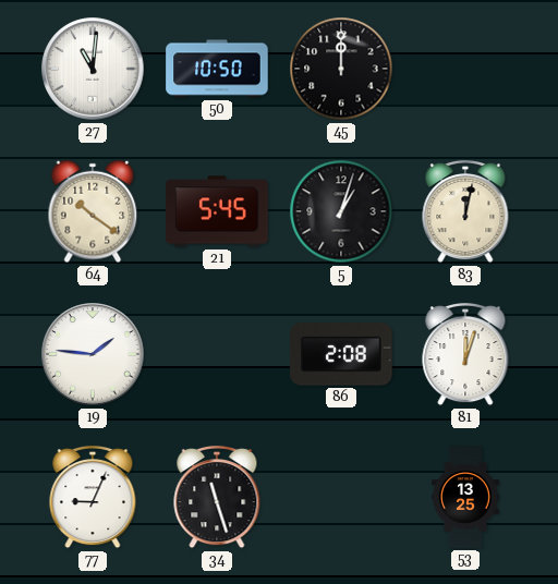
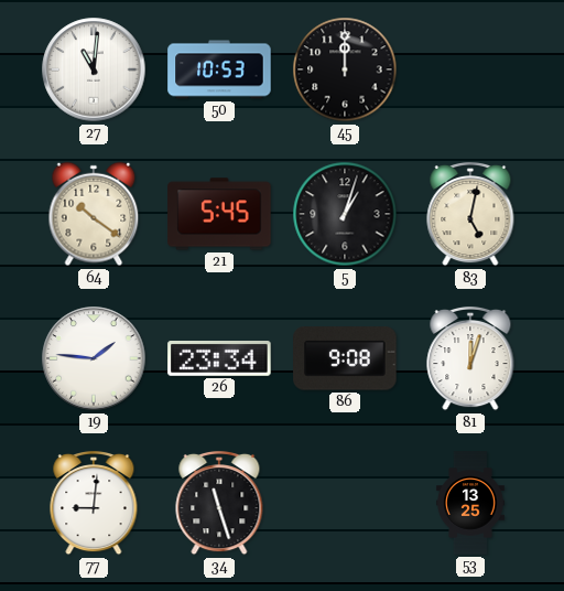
50: 10:50 -> 10:53 (219, 69)
83: 12:02 -> 5:02 (470, 214)
26: none -> 23:34 (219, 359)
86: 2:08 -> 9:08 (345, 358)
77: 9:04 -> 9:01 (94, 503)
